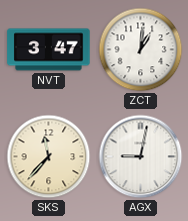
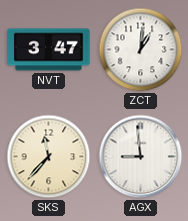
AGX: 9:02 -> 8:59 (141, 157)
